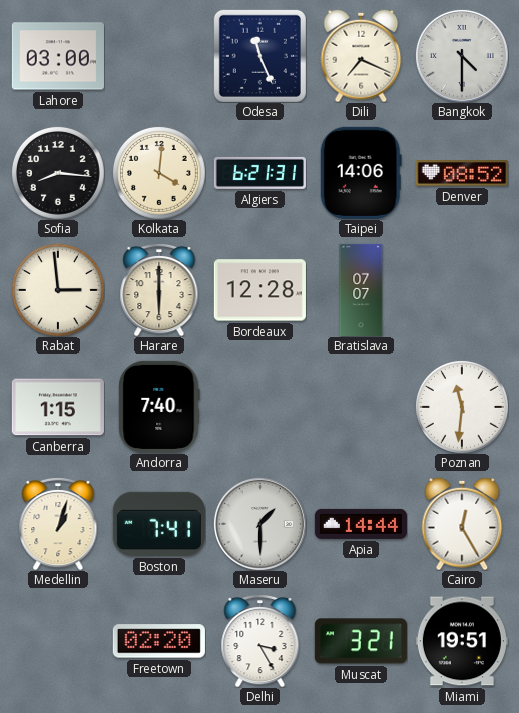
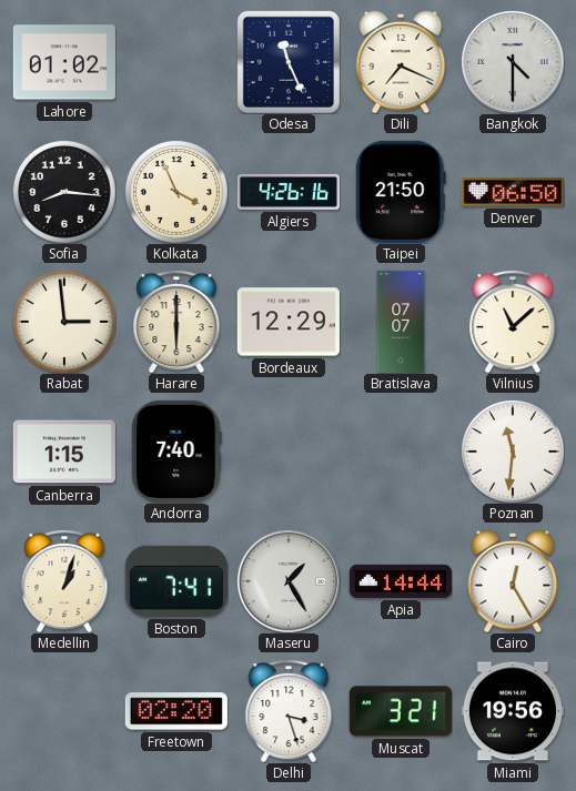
Lahore: 03:00 -> 01:02 (64, 62)
Kolkata: 4:01 -> 3:56 (176, 192)
Algiers: 6:21 -> 4:26 (289, 192)
Taipei: 14:06 -> 21:50 (401, 192)
Denver: 08:52 -> 06:50 (513, 192)
Bordeaux: 12:28 -> 12:29 (289, 322)
Vilnius: none -> 11:08 (513, 322)
Maseru: 1:30 -> 1:25 (289, 581)
Delhi: 3:25 -> 3:27 (289, 711)
Miami: 19:51 -> 19:56 (513, 711)
